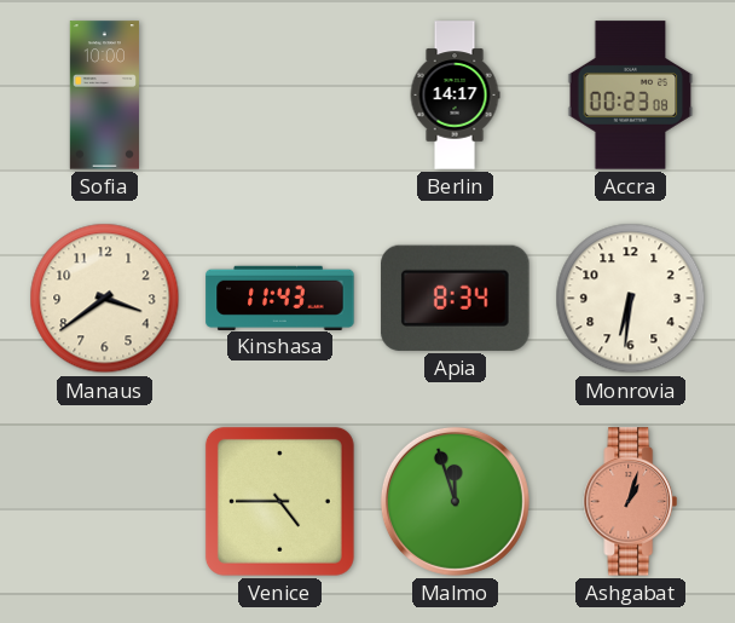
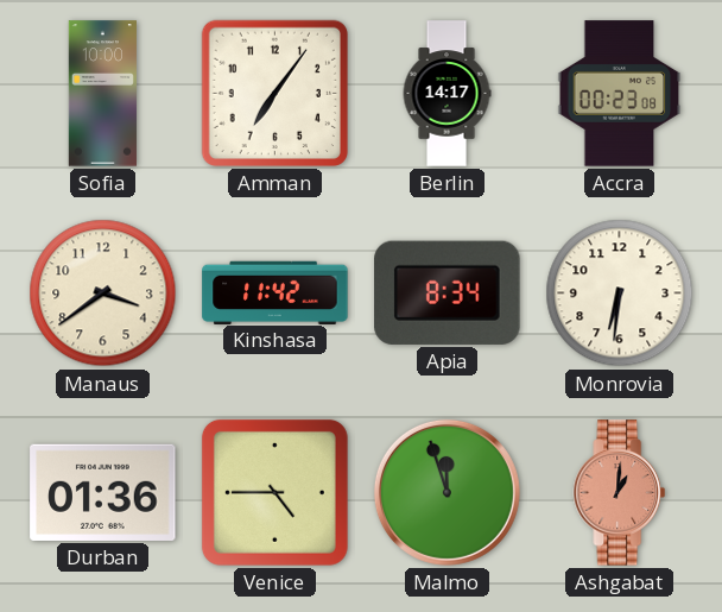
Amman: none -> 7:06 (274, 93)
Kinshasa: 11:43 -> 11:42 (275, 292)
Durban: none -> 01:36 (103, 492)
Ashgabat: 1:03 -> 1:01 (620, 493)
